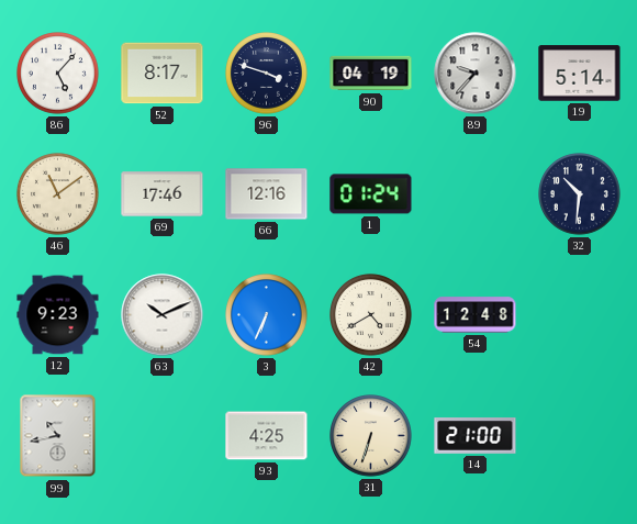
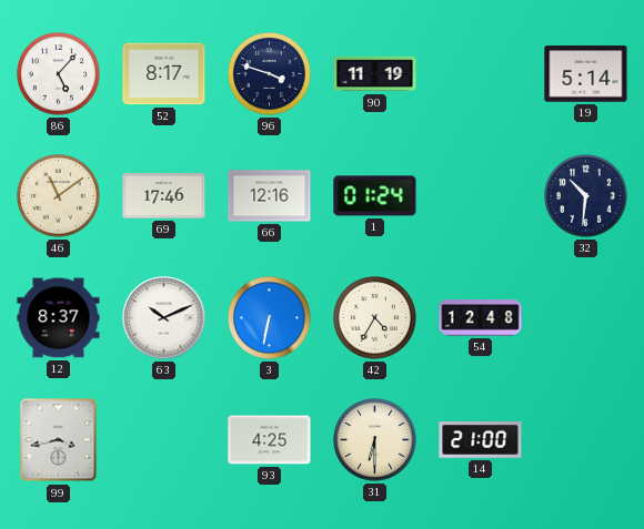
90: 04:19 -> 11:19 (375, 74)
89: 9:37 -> none (476, 74)
12: 9:23 -> 8:37 (59, 318)
3: 6:34 -> 6:32 (270, 318)
42: 4:40 -> 4:35 (375, 318)
99: 10:43 -> 3:43 (59, 440)
31: 6:33 -> 6:30 (375, 440)
